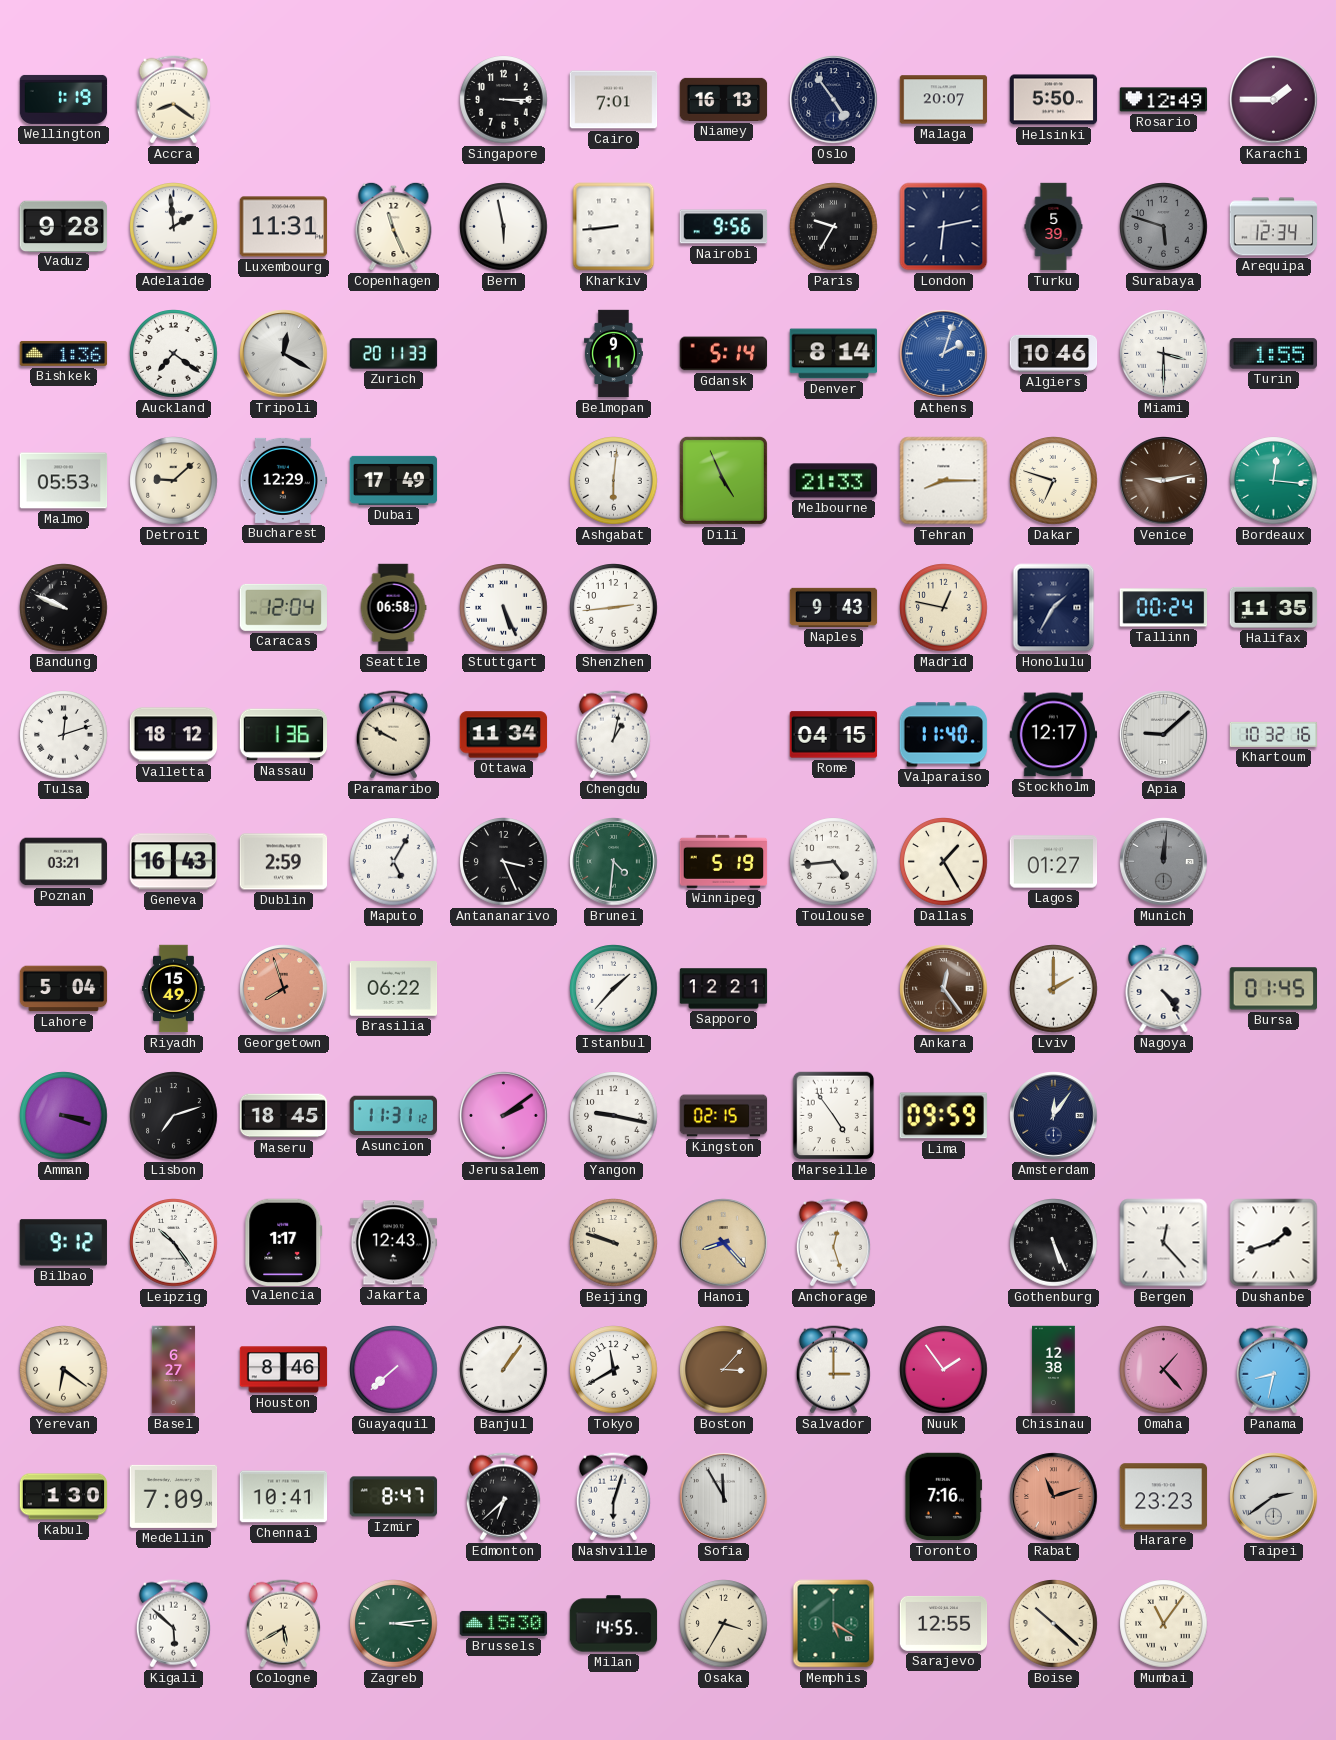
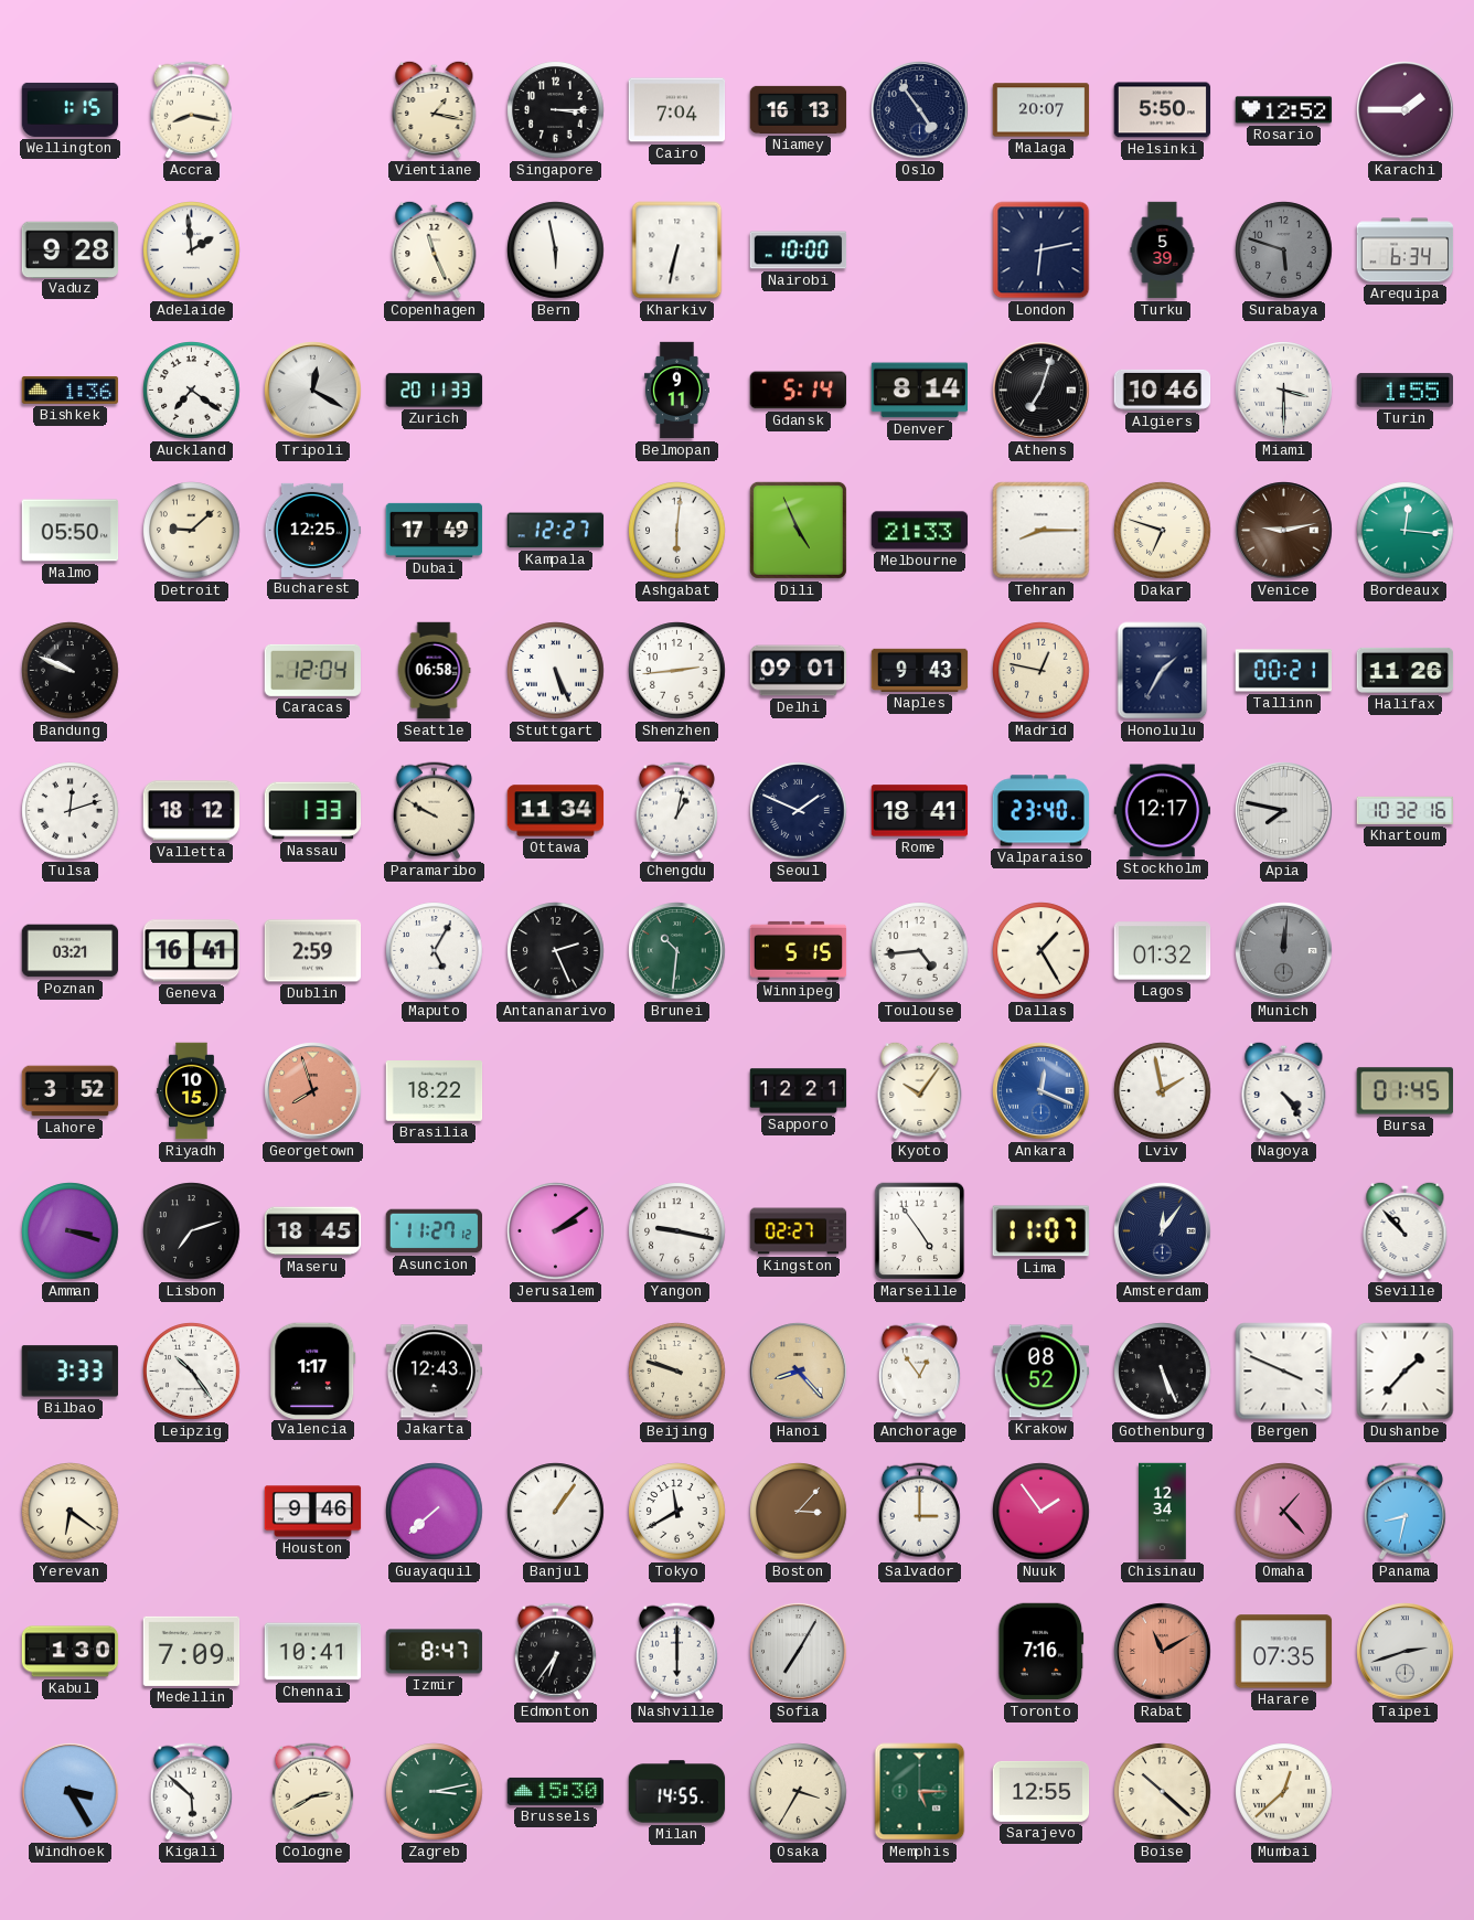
Wellington: 1:19 -> 1:15 (71, 109)
Accra: 8:21 -> 8:17 (191, 110)
Vientiane: none -> 1:17 (435, 109)
Cairo: 7:01 -> 7:04 (677, 110)
Rosario: 12:49 -> 12:52 (1284, 110)
Luxembourg: 11:31 -> none (284, 227)
Kharkiv: 8:44 -> 6:32 (677, 250)
Nairobi: 9:56 -> 10:00 (799, 250)
Paris: 9:35 -> none (834, 227)
Arequipa: 12:34 -> 6:34 (1406, 250)
Athens: 2:03 -> 7:03 (1042, 391)
Athens dial: blue -> black (1042, 391)
Malmo: 05:53 -> 05:50 (71, 531)
Bucharest: 12:29 -> 12:25 (313, 530)
Kampala: none -> 12:27 (556, 531)
Delhi: none -> 09:01 (799, 671)
Tallinn: 00:24 -> 00:21 (1284, 671)
Halifax: 11:35 -> 11:26 (1406, 670)
Nassau: 1:36 -> 1:33 (313, 811)
Seoul: none -> 1:49 (799, 811)
Rome: 04:15 -> 18:41 (920, 811)
Valparaiso: 11:40 -> 23:40 (1042, 811)
Apia: 9:08 -> 7:47 (1284, 811)
Geneva: 16:43 -> 16:41 (191, 951)
Antananarivo: 3:26 -> 2:26 (556, 951)
Brunei: 4:31 -> 10:31 (677, 951)
Winnipeg: 5:19 -> 5:15 (799, 950)
Lagos: 01:27 -> 01:32 (1163, 951)
Lahore: 5:04 -> 3:52 (71, 1091)
Riyadh: 15:49 -> 10:15 (192, 1091)
Brasilia: 06:22 -> 18:22 (435, 1091)
Istanbul: 1:37 -> none (614, 989)
Kyoto: none -> 10:06 (920, 1090)
Ankara: 12:24 -> 12:19 (1042, 1091)
Ankara dial: brown -> blue (1042, 1091)
Lviv: 2:00 -> 1:58 (1163, 1091)
Asuncion: 11:31 -> 11:27 (435, 1231)
Kingston: 02:15 -> 02:27 (799, 1231)
Lima: 09:59 -> 11:07 (1040, 1231)
Seville: none -> 10:53 (1406, 1230)
Bilbao: 9:12 -> 3:33 (70, 1372)
Anchorage: 12:27 -> 12:54 (919, 1372)
Krakow: none -> 08:52 (1042, 1372)
Bergen: 12:23 -> 3:49 (1284, 1372)
Dushanbe: 1:42 -> 1:37 (1406, 1372)
Basel: 6:27 -> none (174, 1370)
Houston: 8:46 -> 9:46 (313, 1512)
Chisinau: 12:38 -> 12:34 (1163, 1512)
Edmonton: 6:38 -> 6:36 (555, 1652)
Nashville: 6:03 -> 6:00 (676, 1652)
Sofia: 11:55 -> 7:05 (799, 1652)
Rabat: 11:12 -> 11:10 (1163, 1652)
Harare: 23:23 -> 07:35 (1284, 1652)
Taipei: 2:39 -> 2:42 (1406, 1652)
Windhoek: none -> 3:25 (71, 1792)
Cologne: 5:40 -> 2:40 (312, 1792)
Zagreb: 3:14 -> 3:13 (435, 1792)
Memphis: 5:20 -> 5:15 (920, 1792)
Mumbai: 11:06 -> 12:38 (1284, 1792)
